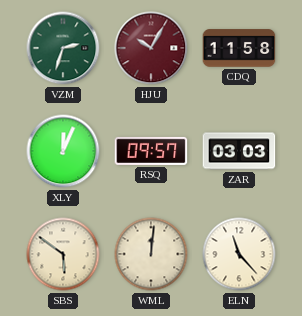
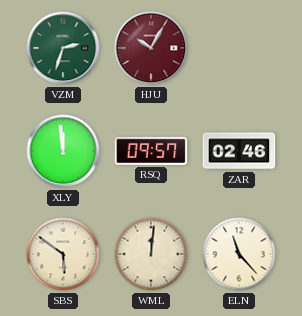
CDQ: 11:58 -> none (239, 48)
XLY: 12:04 -> 11:59 (63, 151)
ZAR: 03:03 -> 02:46 (239, 151)
